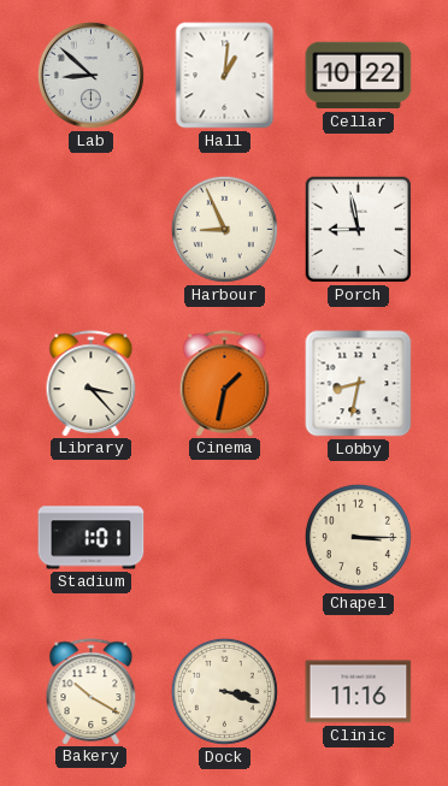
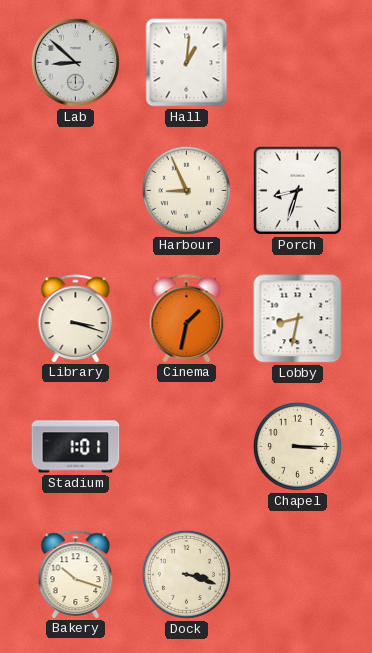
Cellar: 10:22 -> none (359, 76)
Porch: 8:58 -> 8:33 (298, 191)
Library: 3:23 -> 3:18 (76, 318)
Bakery: 10:20 -> 10:18 (76, 574)
Clinic: 11:16 -> none (359, 692)
